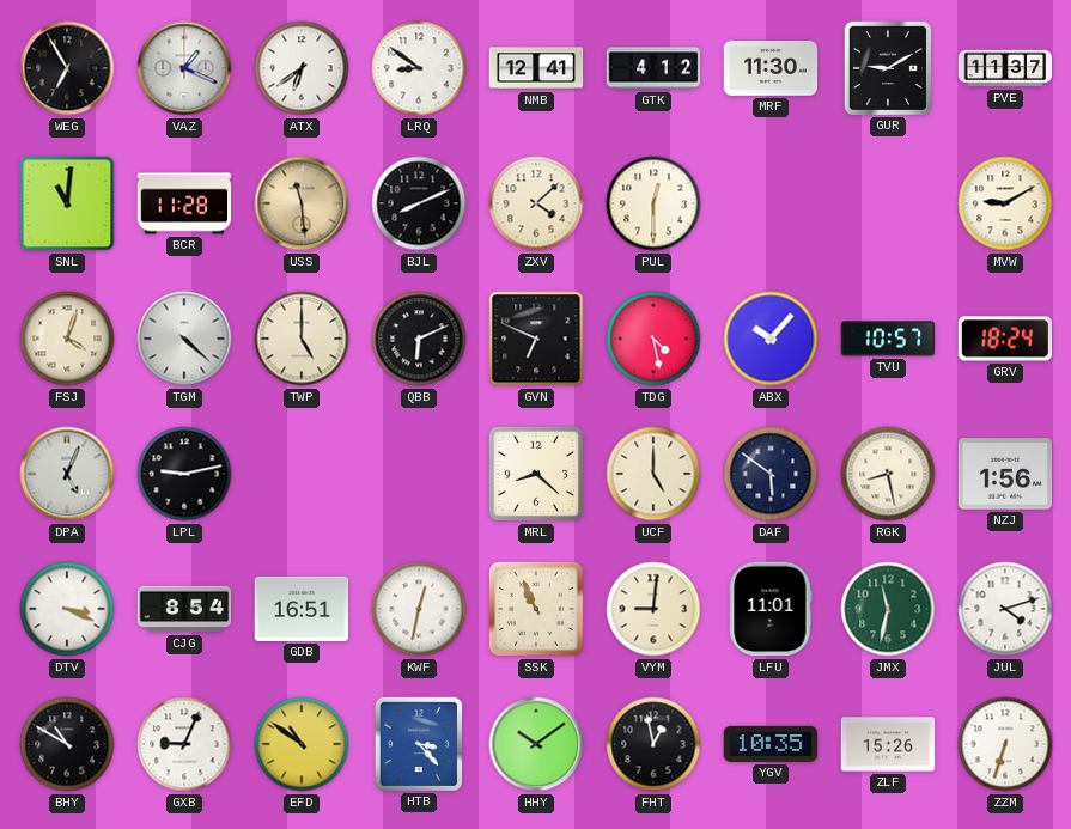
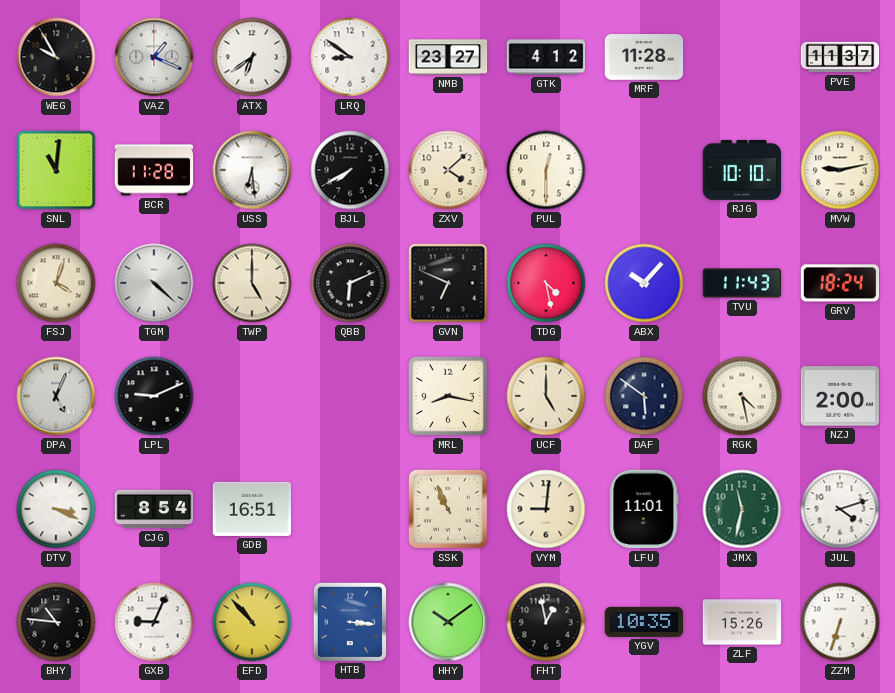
WEG: 6:55 -> 9:55 (56, 57)
NMB: 12:41 -> 23:27 (448, 57)
MRF: 11:30 -> 11:28 (644, 58)
GUR: 9:10 -> none (887, 67)
USS: 11:29 -> 6:29 (252, 170)
USS dial: champagne -> white (252, 170)
BJL: 8:11 -> 7:40 (350, 170)
RJG: none -> 10:10 (742, 170)
MVW: 9:10 -> 9:13 (840, 170)
TVU: 10:57 -> 11:43 (742, 283)
LPL: 9:13 -> 9:11 (154, 396)
MRL: 8:22 -> 8:17 (448, 396)
RGK: 8:28 -> 4:28 (742, 396)
NZJ: 1:56 -> 2:00 (840, 396)
KWF: 12:32 -> none (419, 609)
BHY: 10:50 -> 10:46 (56, 622)
EFD: 10:51 -> 10:53 (252, 622)
HTB: 3:23 -> 3:16 (349, 621)
